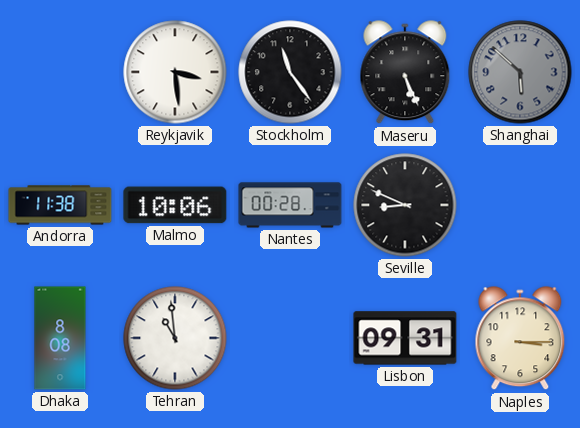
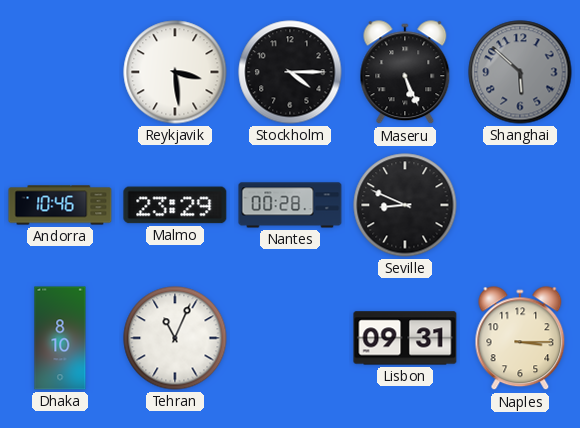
Stockholm: 11:24 -> 4:15 (290, 72)
Andorra: 11:38 -> 10:46 (60, 205)
Malmo: 10:06 -> 23:29 (175, 205)
Dhaka: 8:08 -> 8:10 (60, 338)
Tehran: 10:59 -> 11:04 (175, 338)
